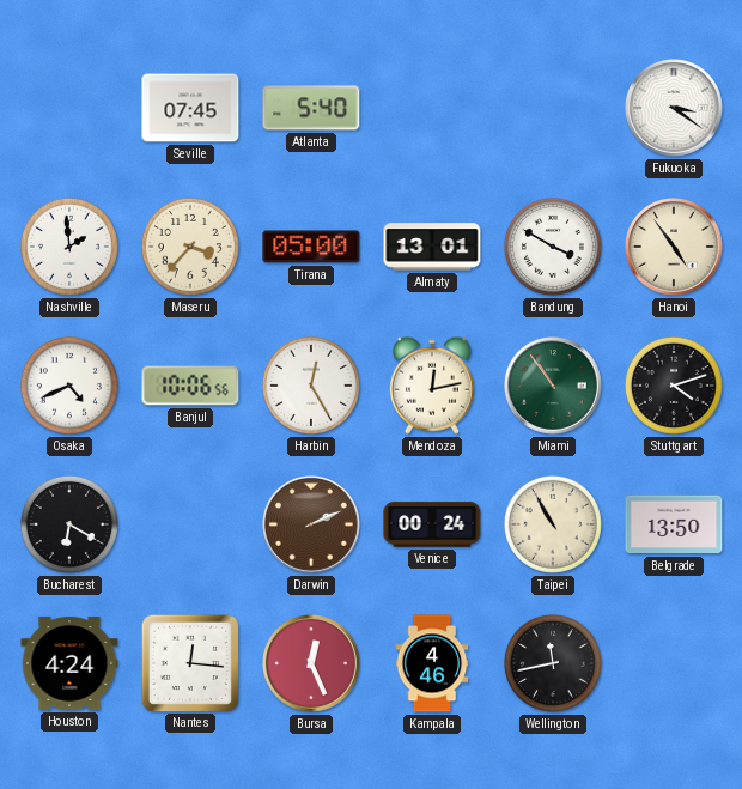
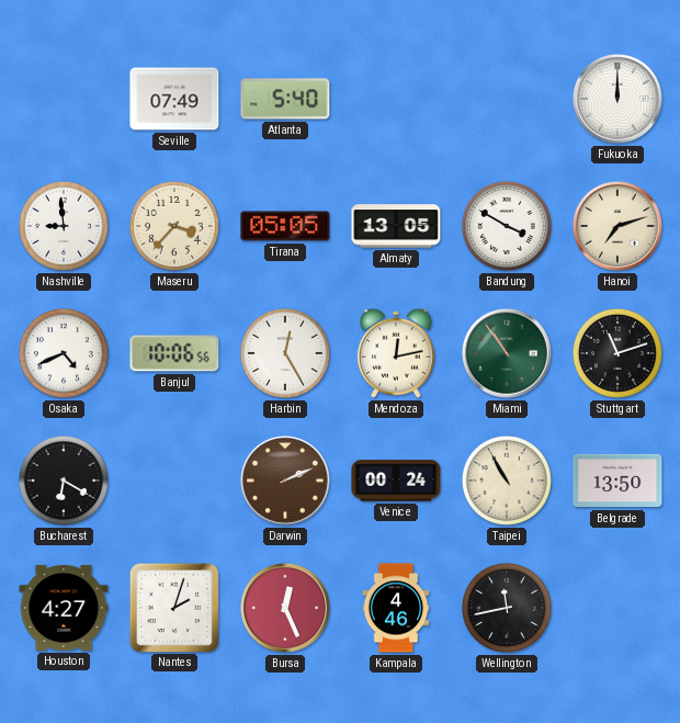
Seville: 07:45 -> 07:49 (174, 99)
Fukuoka: 3:21 -> 12:00 (619, 100)
Nashville: 1:59 -> 8:59 (64, 226)
Tirana: 05:00 -> 05:05 (285, 226)
Almaty: 13:01 -> 13:05 (396, 226)
Hanoi: 4:54 -> 7:12 (619, 227)
Stuttgart: 4:12 -> 11:12 (617, 353)
Houston: 4:24 -> 4:27 (64, 608)
Nantes: 12:16 -> 2:03 (173, 607)
